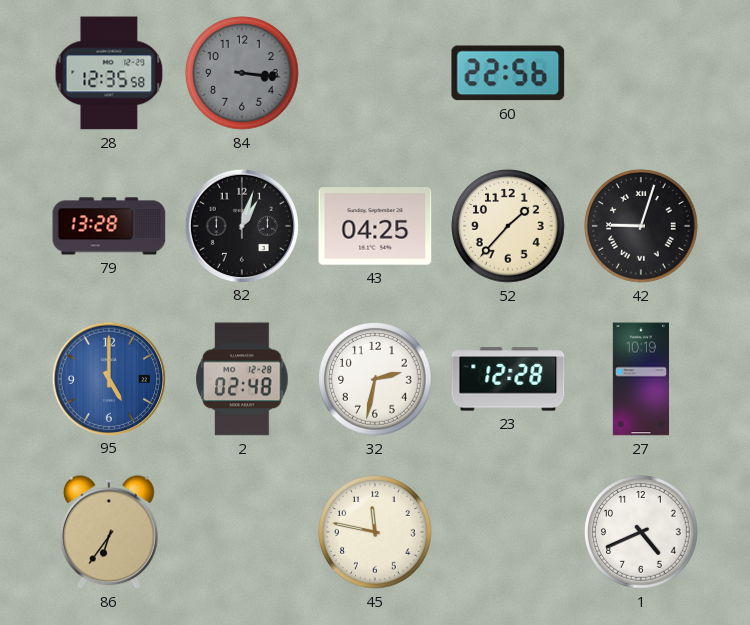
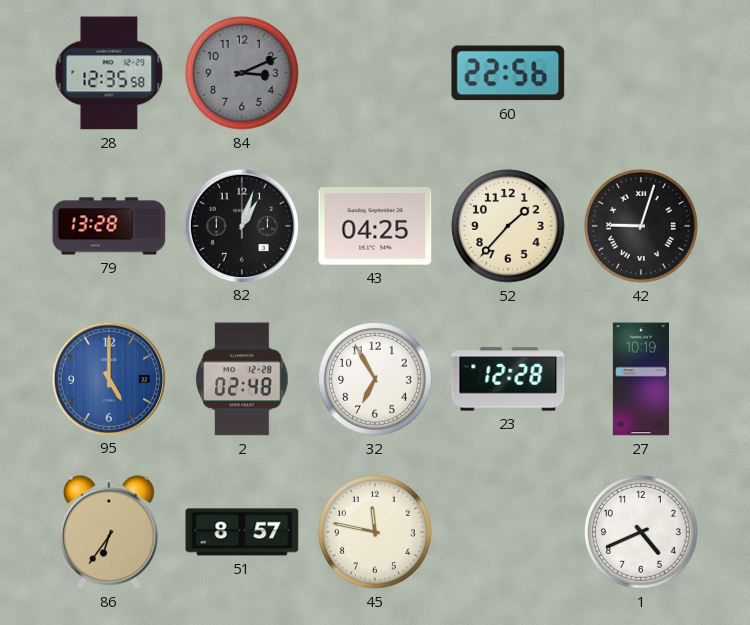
84: 3:16 -> 3:11 (242, 73)
32: 2:32 -> 6:55 (375, 379)
51: none -> 8:57 (242, 532)
